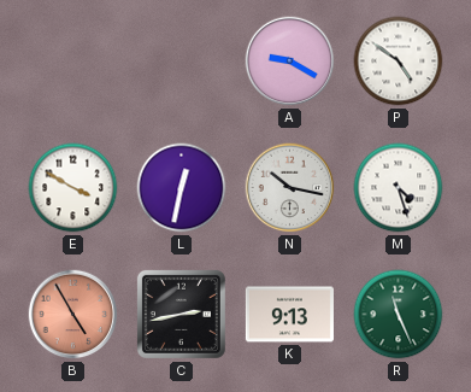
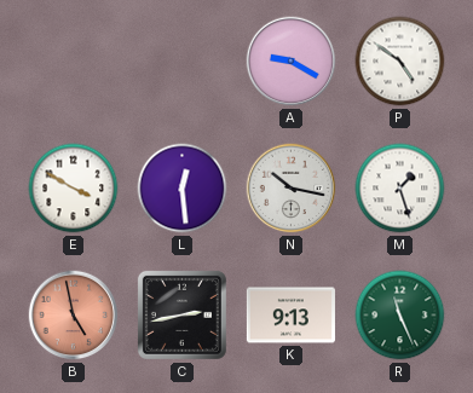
L: 12:32 -> 12:29 (183, 189)
M: 4:27 -> 1:27 (400, 189)
B: 4:55 -> 4:58 (74, 316)
